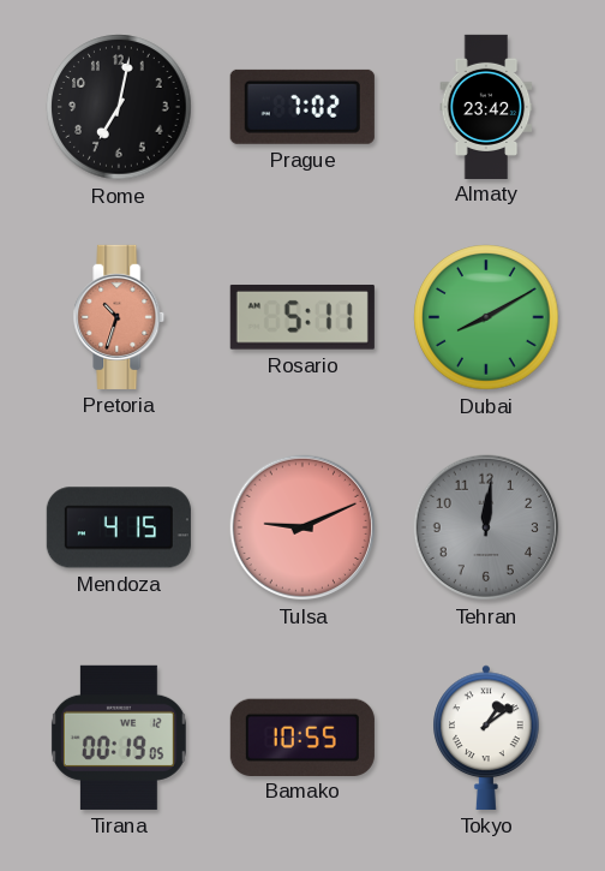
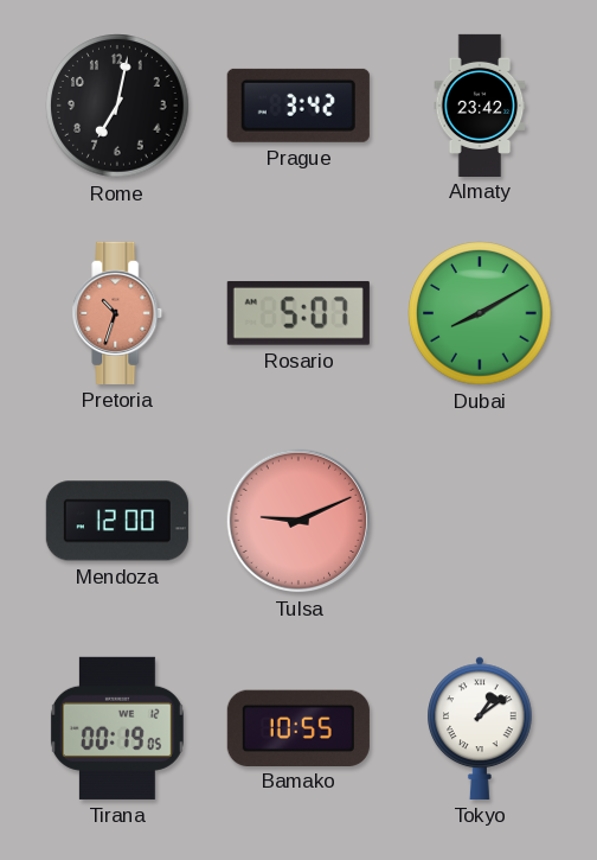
Prague: 7:02 -> 3:42 (298, 106)
Rosario: 5:11 -> 5:07 (298, 313)
Mendoza: 4:15 -> 12:00 (117, 521)
Tehran: 12:01 -> none (486, 527)
